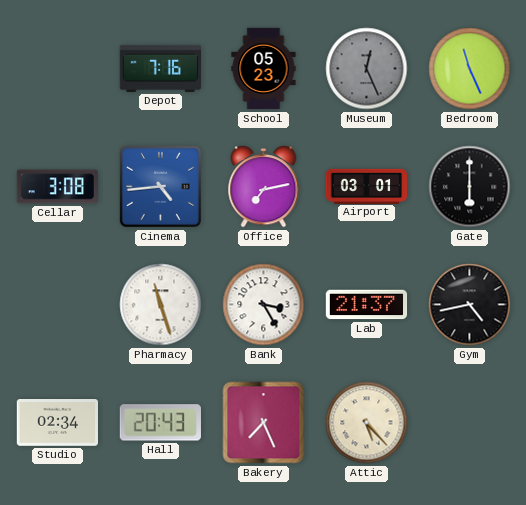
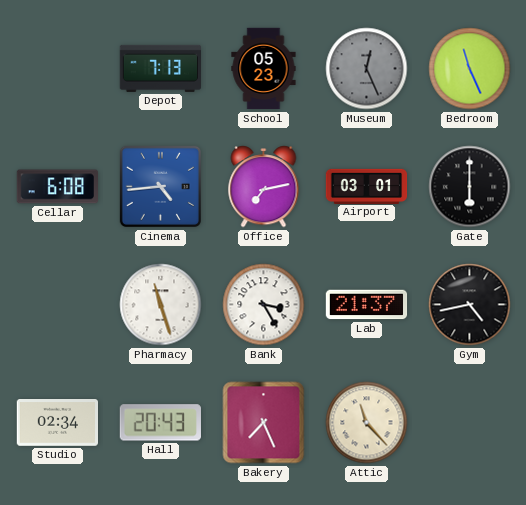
Depot: 7:16 -> 7:13 (161, 68)
Cellar: 3:08 -> 6:08 (57, 187)
Attic: 5:23 -> 11:23 (367, 423)
